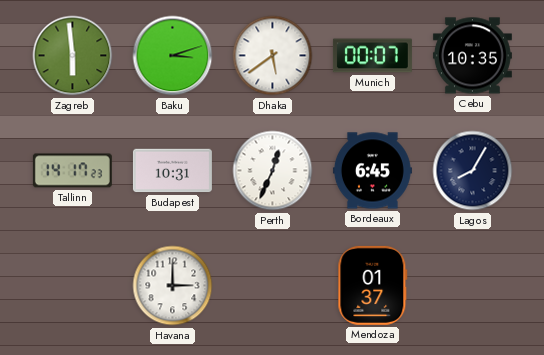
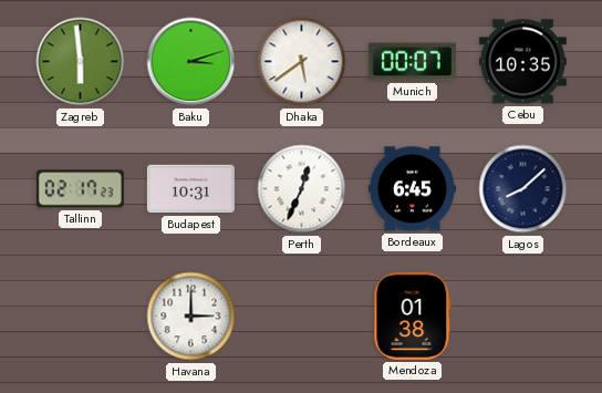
Tallinn: 14:17 -> 02:17 (80, 189)
Lagos: 8:05 -> 8:08 (523, 189)
Mendoza: 01:37 -> 01:38 (413, 316)
